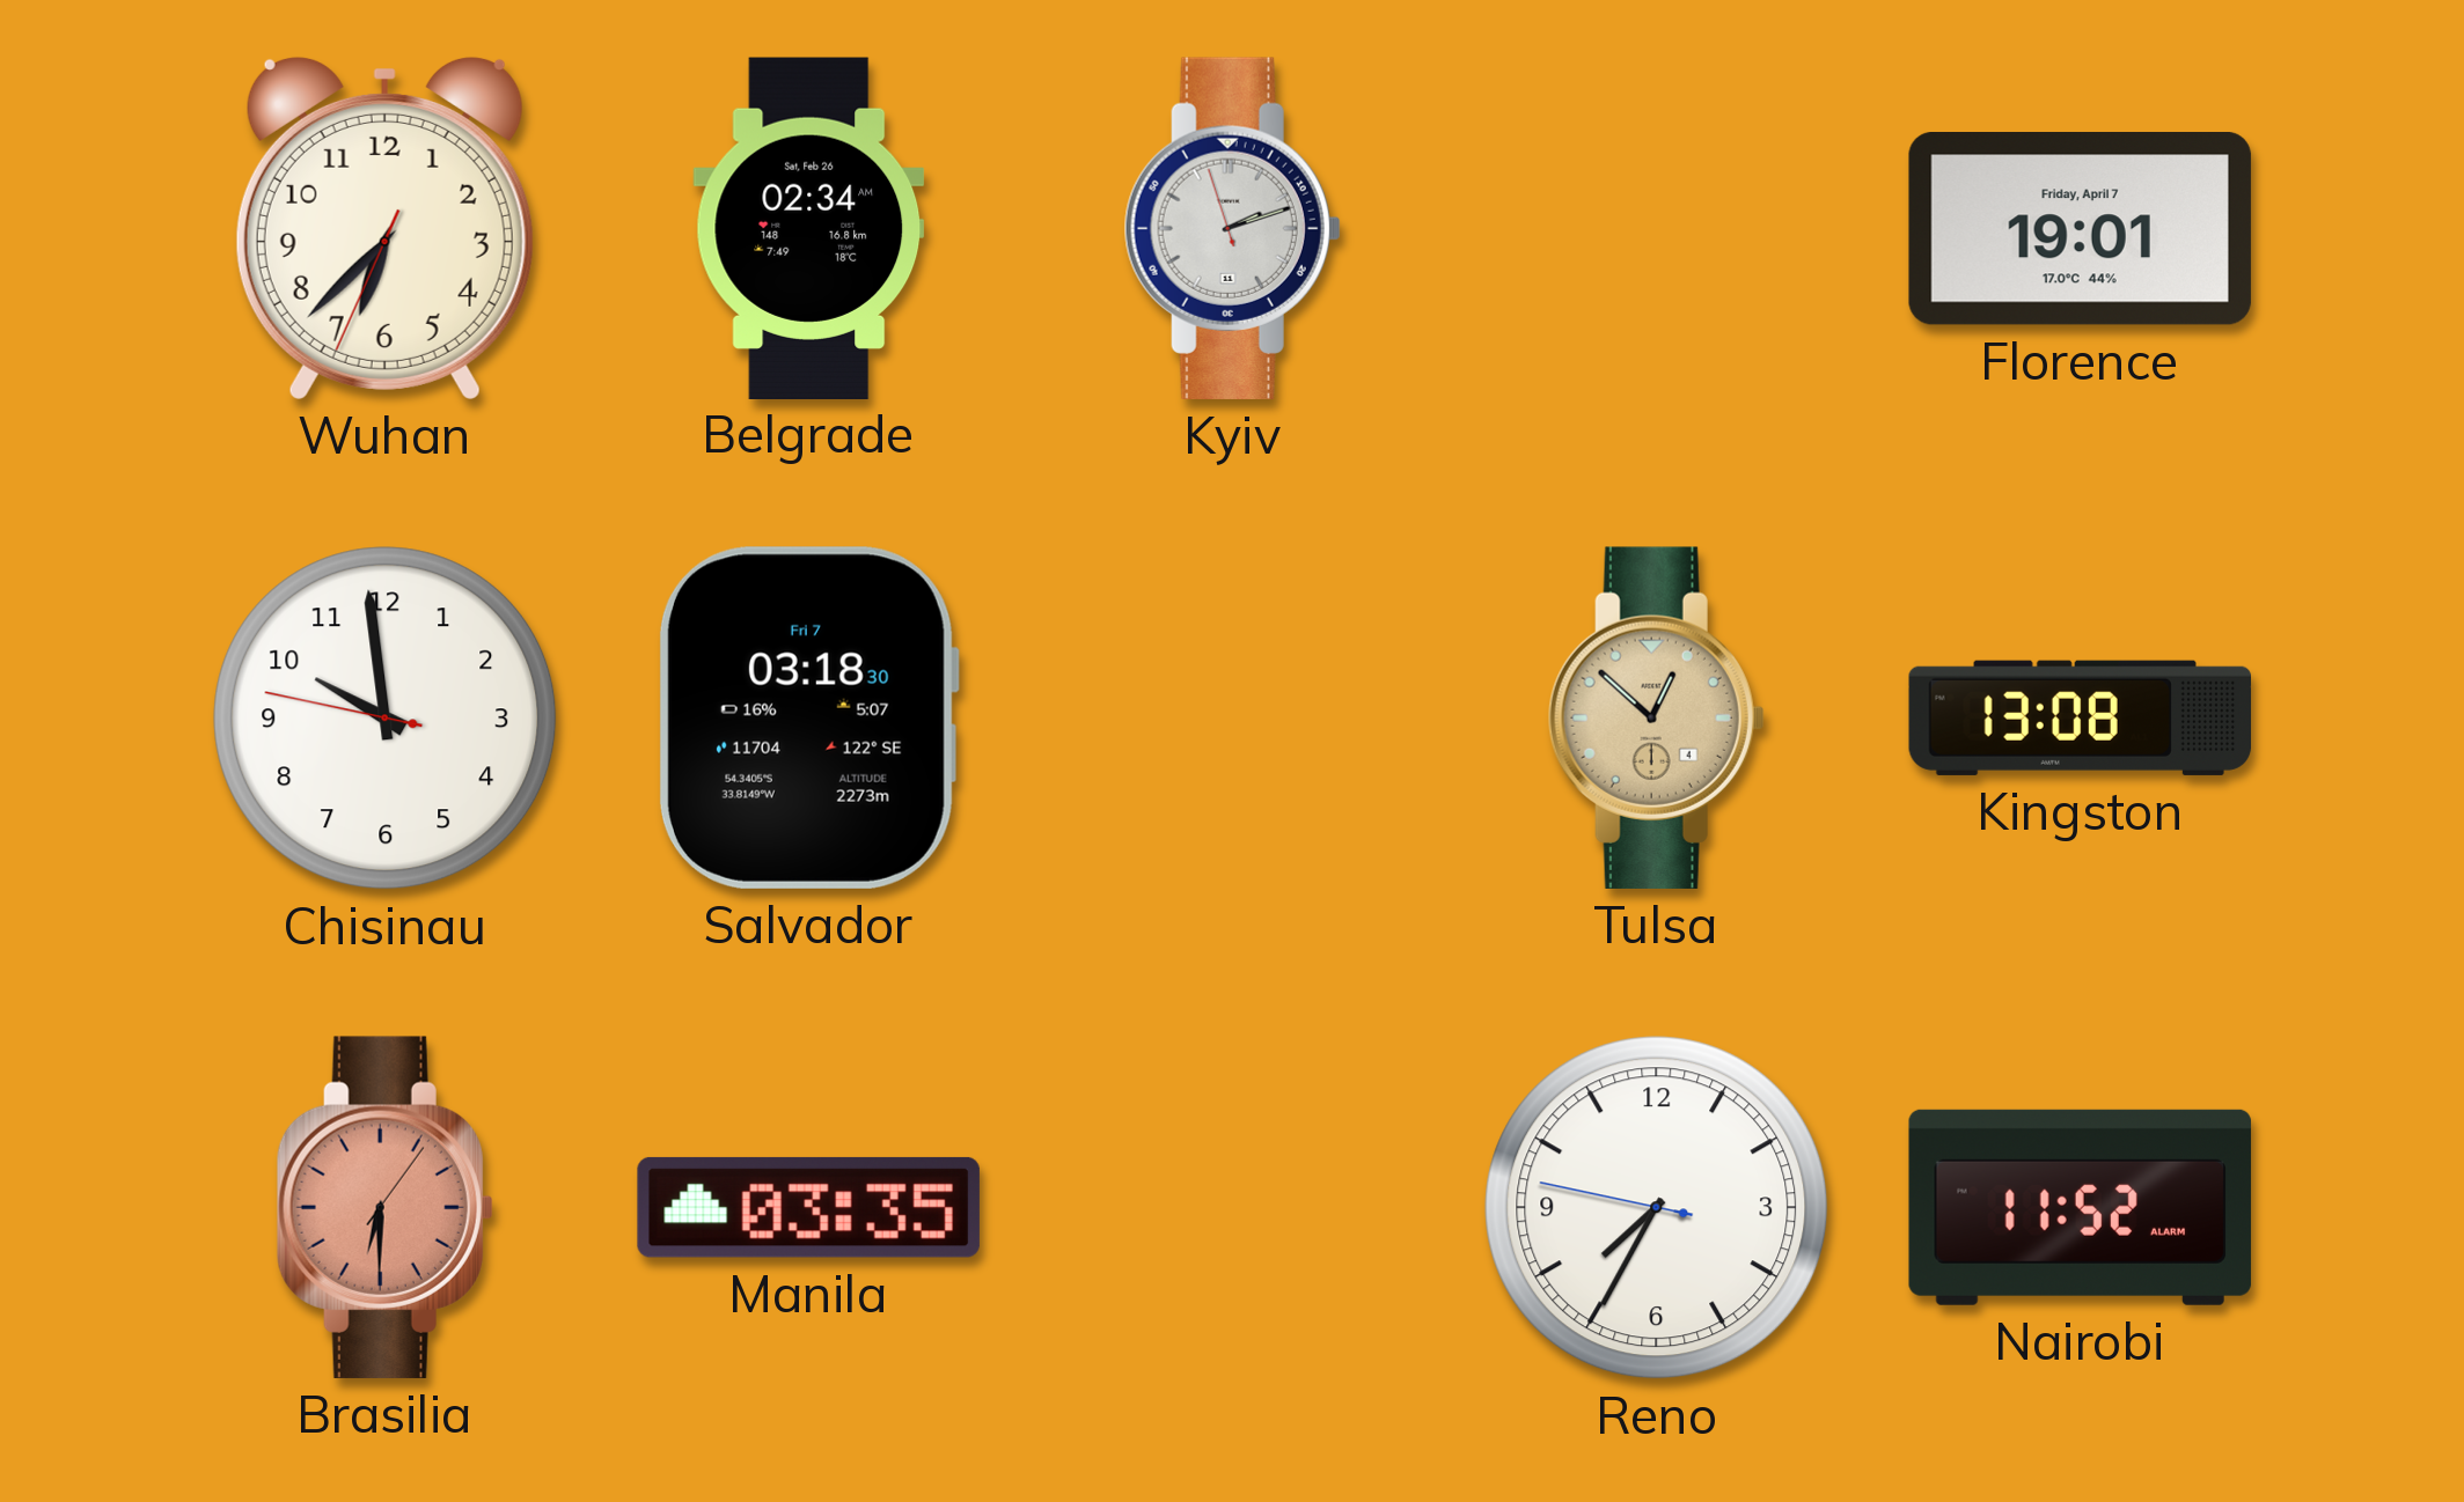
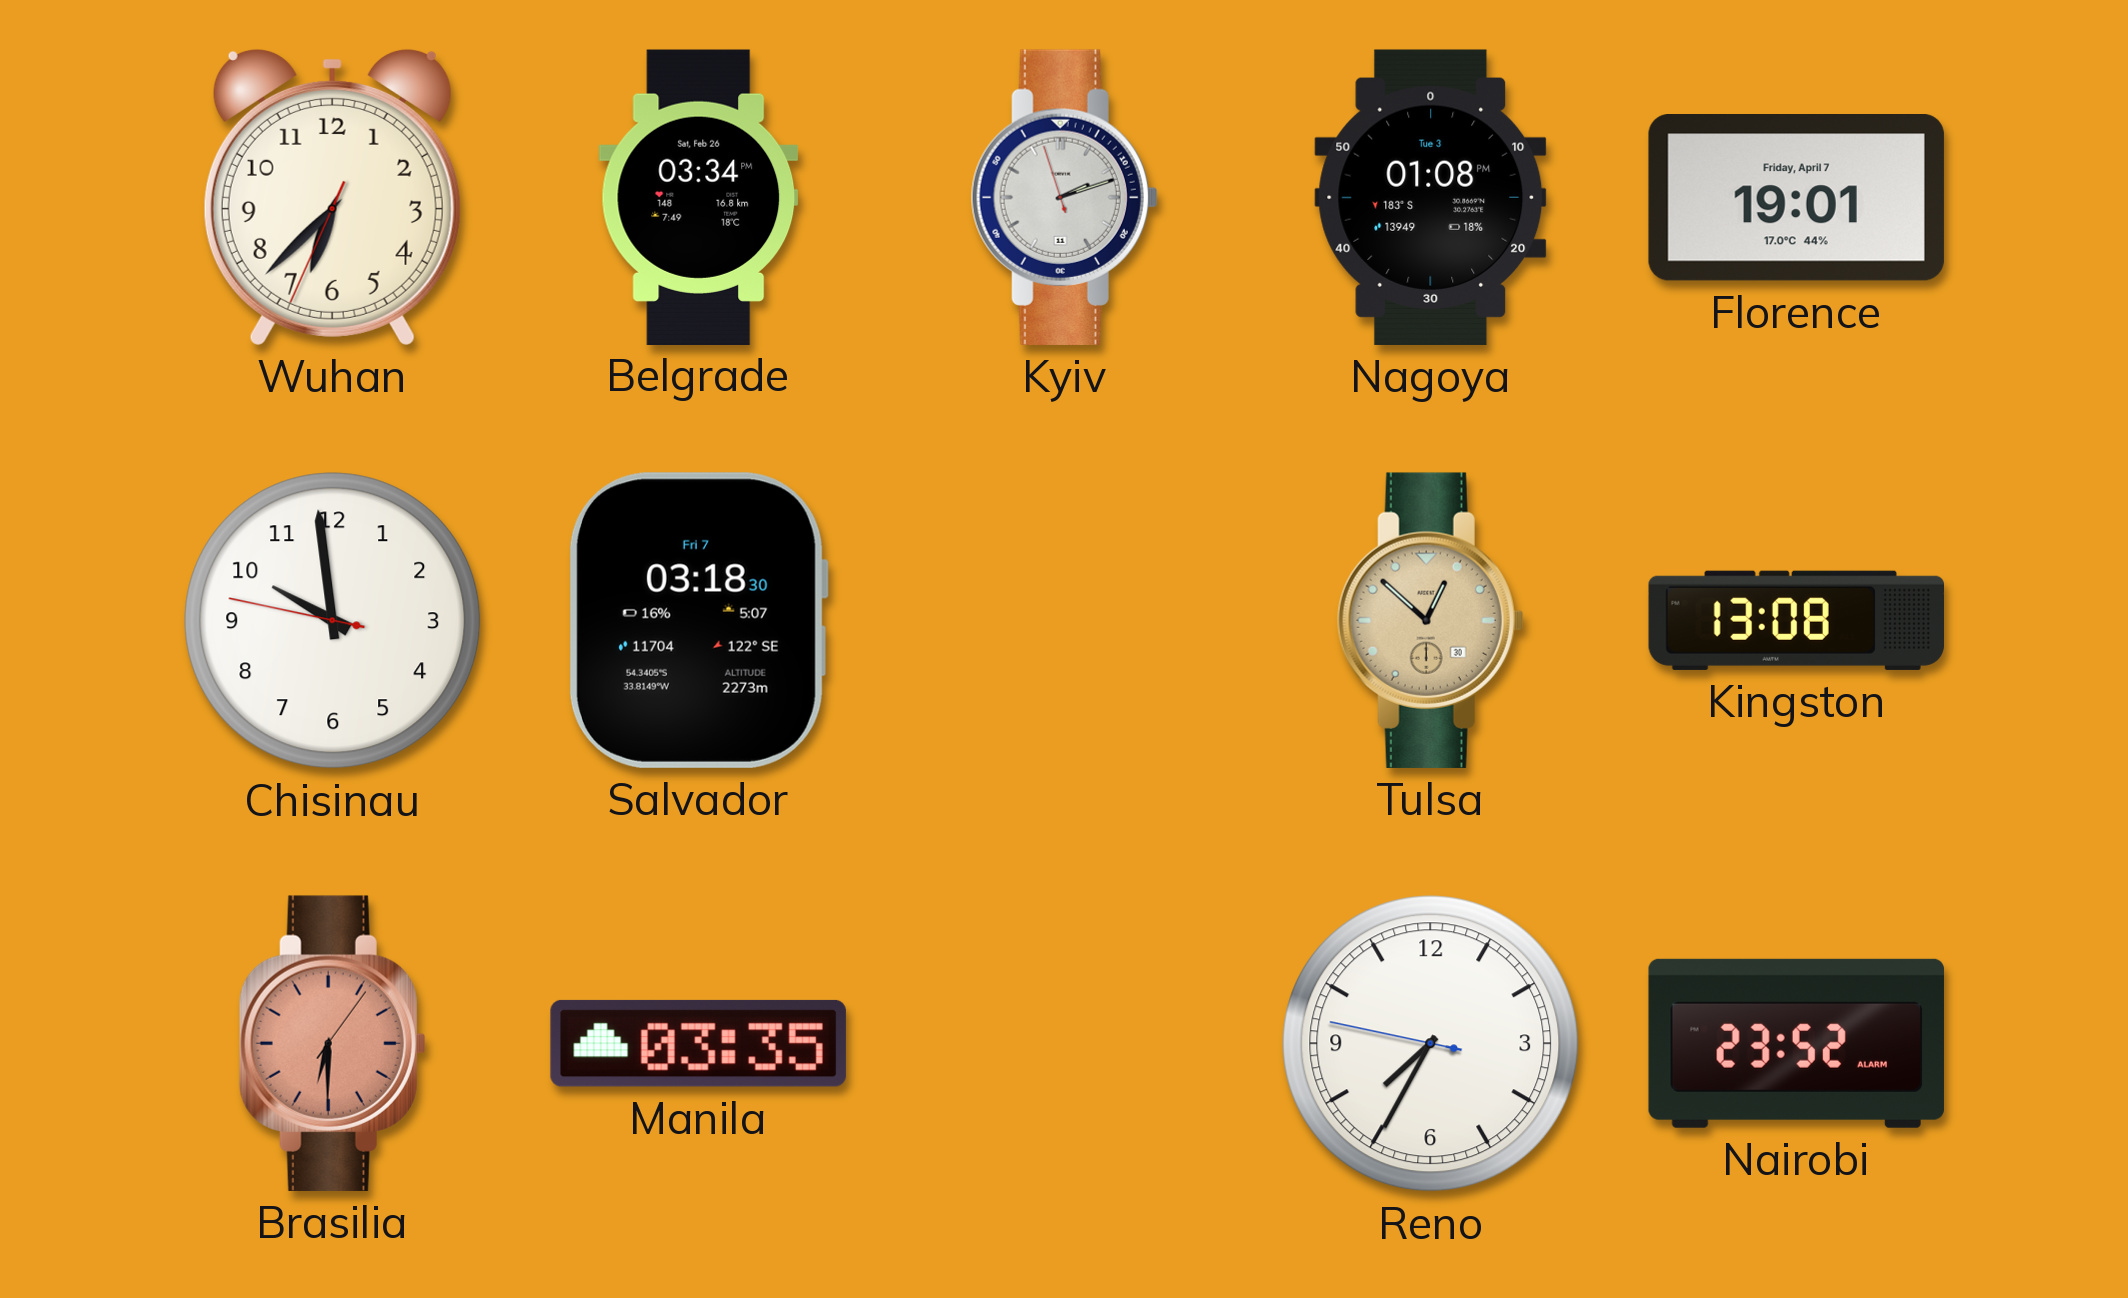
Belgrade: 02:34 -> 03:34 (699, 197)
Nagoya: none -> 01:08 (1431, 197)
Tulsa date: 4 -> 30 (1430, 620)
Nairobi: 11:52 -> 23:52 (1796, 1043)
